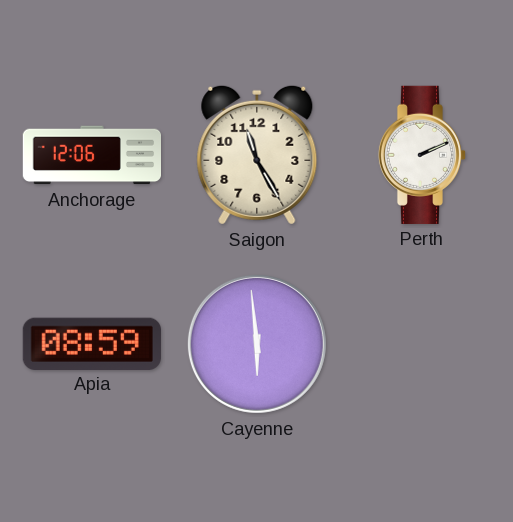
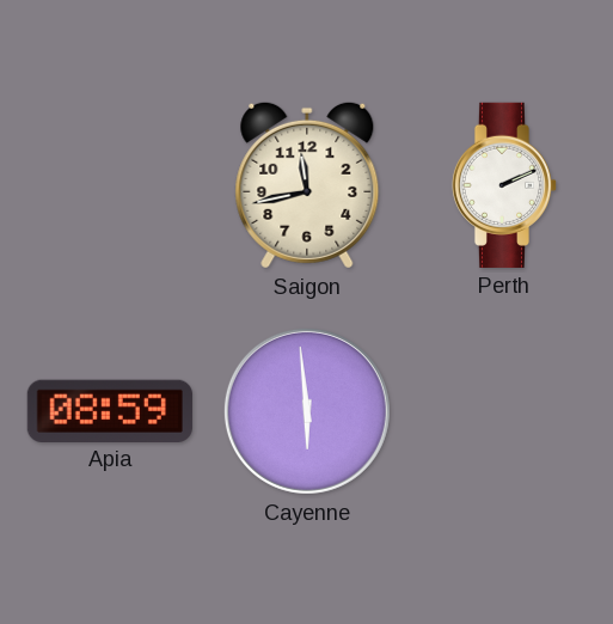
Anchorage: 12:06 -> none (91, 155)
Saigon: 11:25 -> 11:43 (307, 185)
